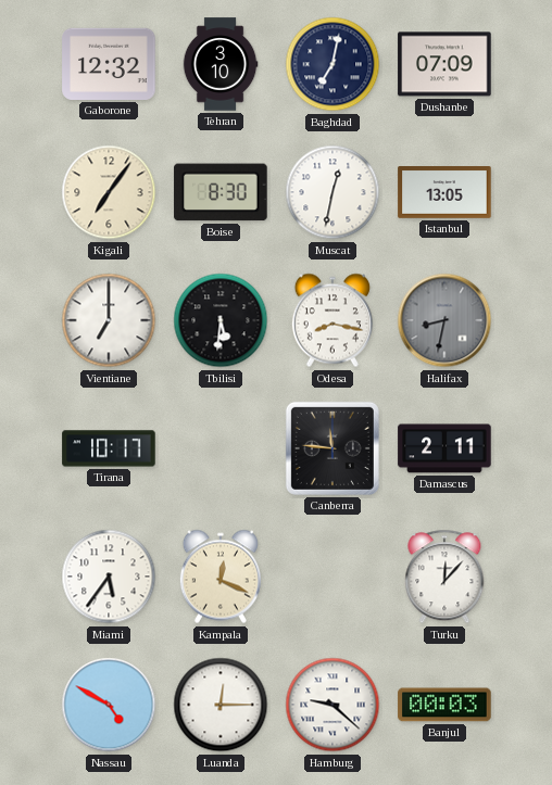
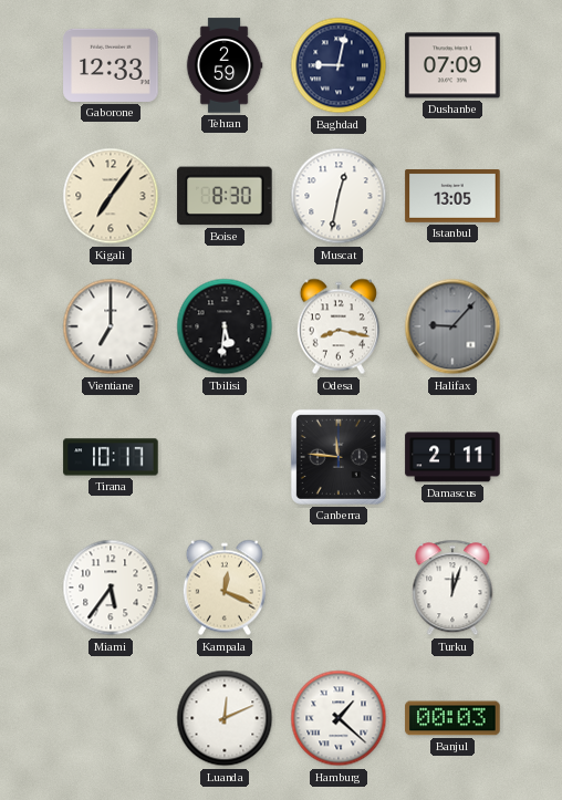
Gaborone: 12:32 -> 12:33 (111, 65)
Tehran: 3:10 -> 2:59 (225, 65)
Baghdad: 7:02 -> 9:02 (339, 65)
Halifax: 8:32 -> 9:07 (452, 326)
Turku: 12:07 -> 12:03 (452, 588)
Nassau: 4:50 -> none (109, 705)
Luanda: 12:15 -> 12:11 (225, 718)
Hamburg: 9:22 -> 1:22 (339, 718)
